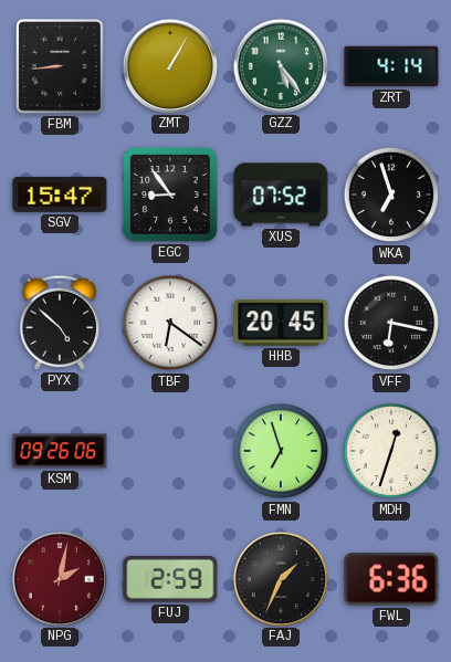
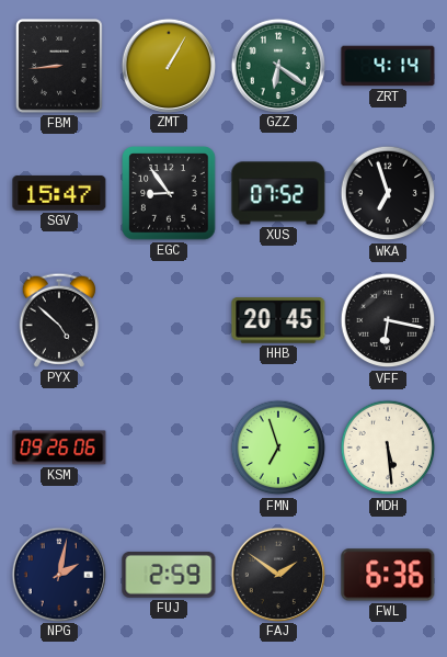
GZZ: 5:24 -> 6:21 (277, 65)
TBF: 6:21 -> none (170, 323)
MDH: 12:33 -> 5:29 (388, 448)
NPG dial: burgundy -> navy (58, 574)
FAJ: 1:34 -> 1:51 (277, 574)
